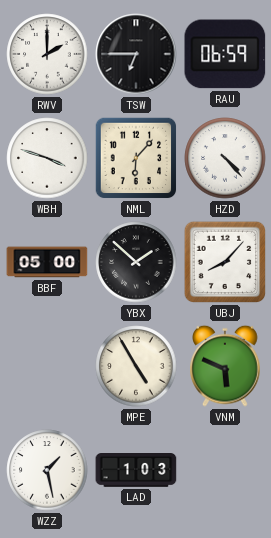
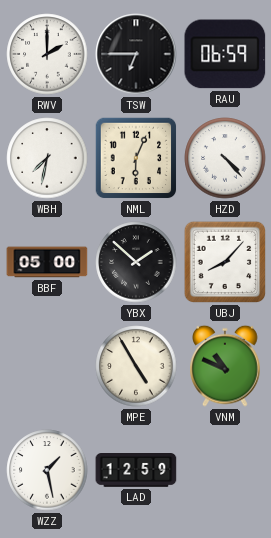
WBH: 3:48 -> 7:32 (47, 158)
NML: 6:07 -> 6:04 (136, 158)
VNM: 5:49 -> 10:49 (225, 366)
LAD: 1:03 -> 12:59 (136, 471)
